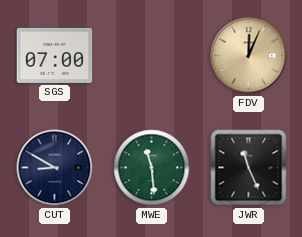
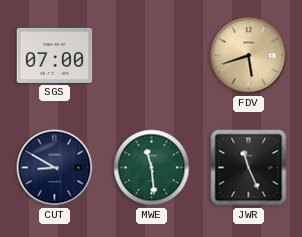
FDV: 12:04 -> 5:42 (249, 56)
